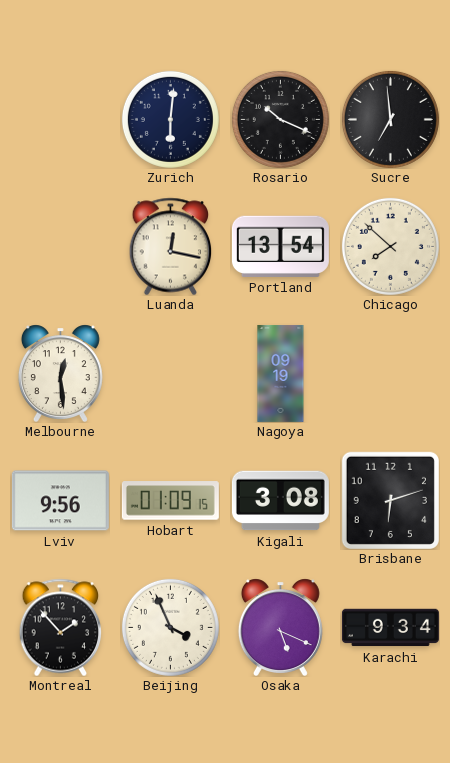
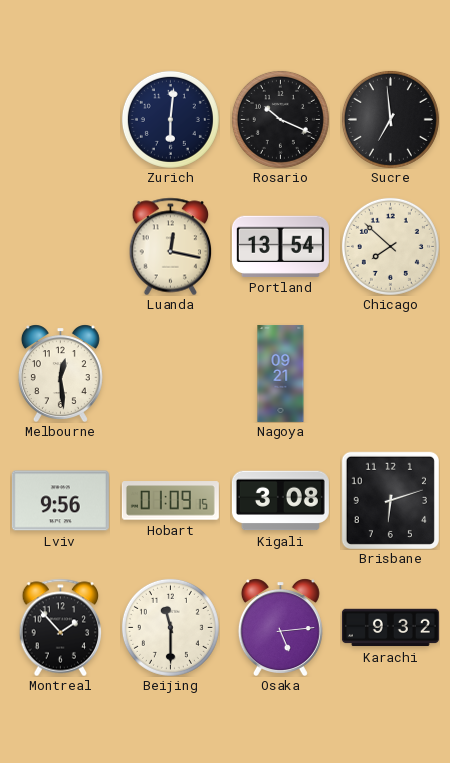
Nagoya: 09:19 -> 09:21 (281, 373)
Beijing: 3:56 -> 11:30 (170, 627)
Osaka: 5:19 -> 5:14 (280, 627)
Karachi: 9:34 -> 9:32 (390, 628)
